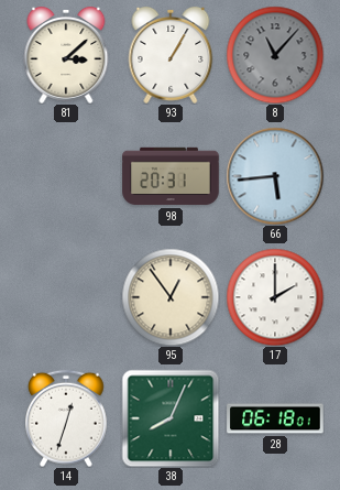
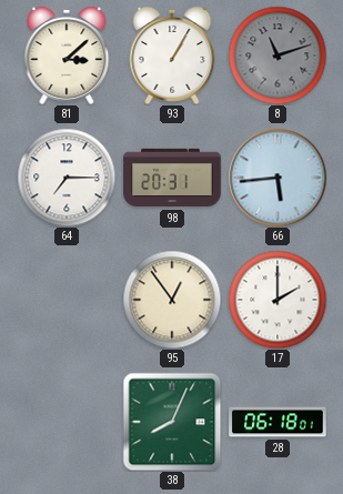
8: 11:07 -> 11:12 (278, 56)
64: none -> 7:15 (67, 178)
14: 12:33 -> none (67, 418)
